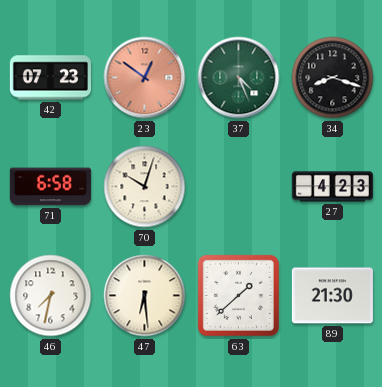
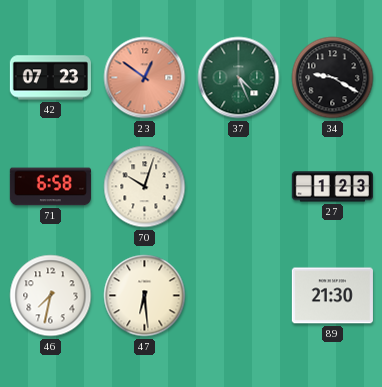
34: 8:18 -> 9:20 (333, 78)
27: 4:23 -> 1:23 (332, 187)
63: 1:38 -> none (238, 295)
